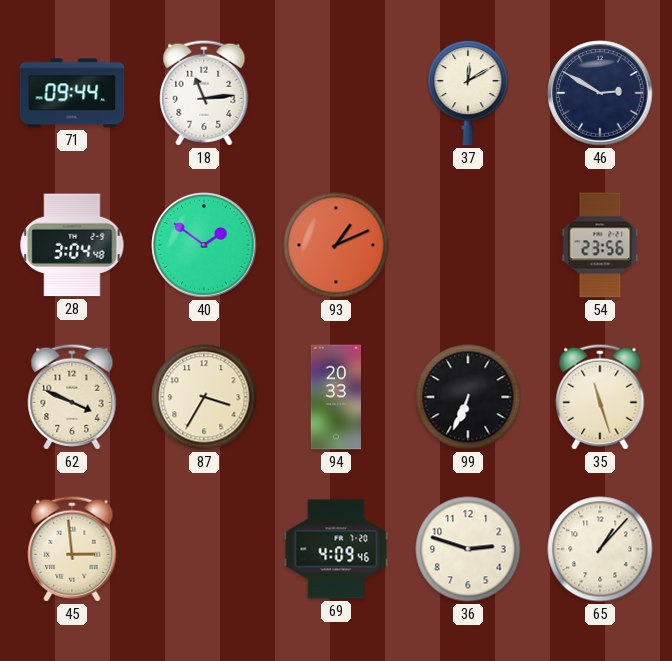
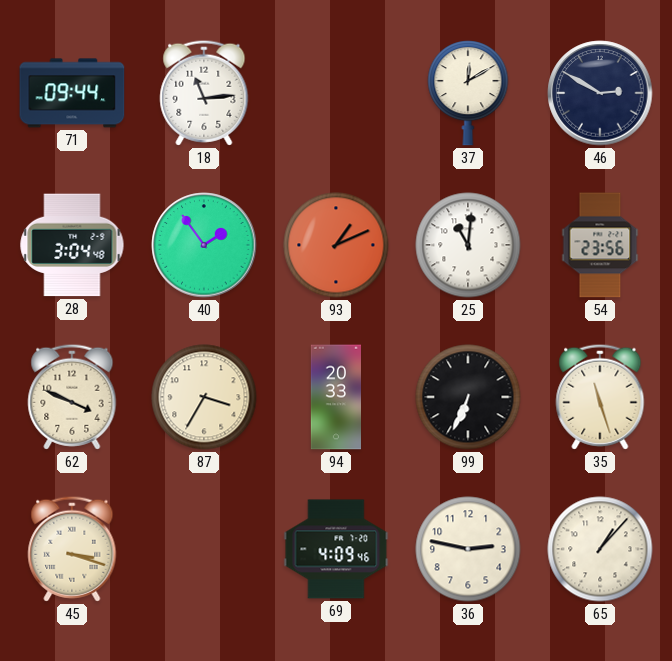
40: 1:51 -> 1:54 (204, 245)
25: none -> 11:01 (468, 245)
45: 2:59 -> 3:18 (72, 549)
36: 2:48 -> 2:47 (468, 549)
